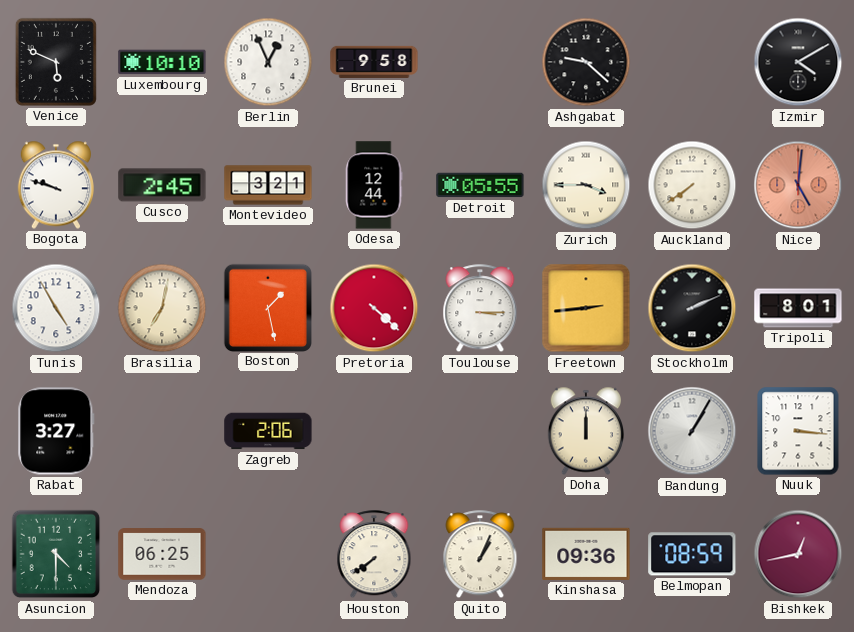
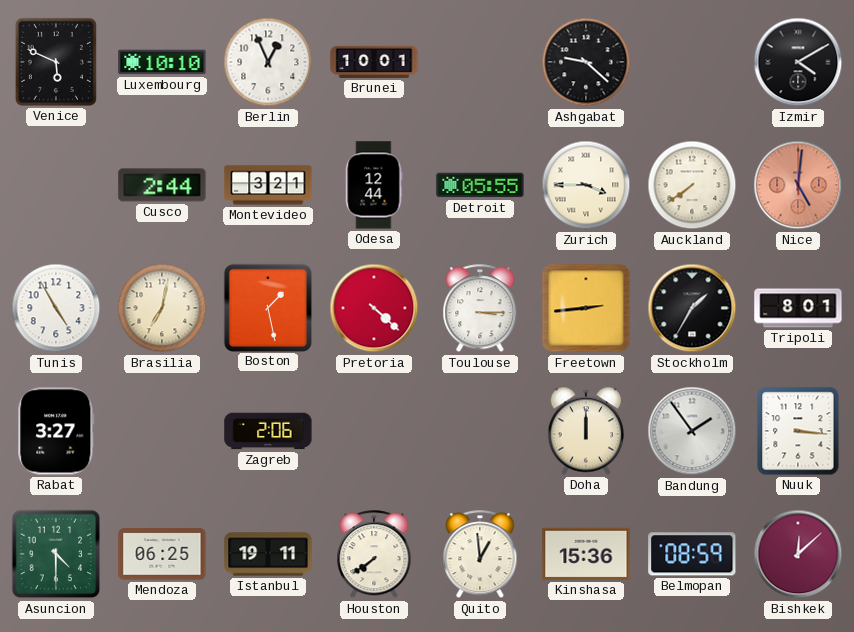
Brunei: 9:58 -> 10:01 (374, 62)
Bogota: 9:48 -> none (56, 185)
Cusco: 2:45 -> 2:44 (162, 185)
Stockholm: 2:11 -> 1:35 (692, 308)
Bandung: 1:05 -> 1:54 (692, 431)
Istanbul: none -> 19:11 (268, 554)
Quito: 1:04 -> 12:59 (480, 555)
Kinshasa: 09:36 -> 15:36 (586, 554)
Bishkek: 12:43 -> 12:08 (798, 554)
